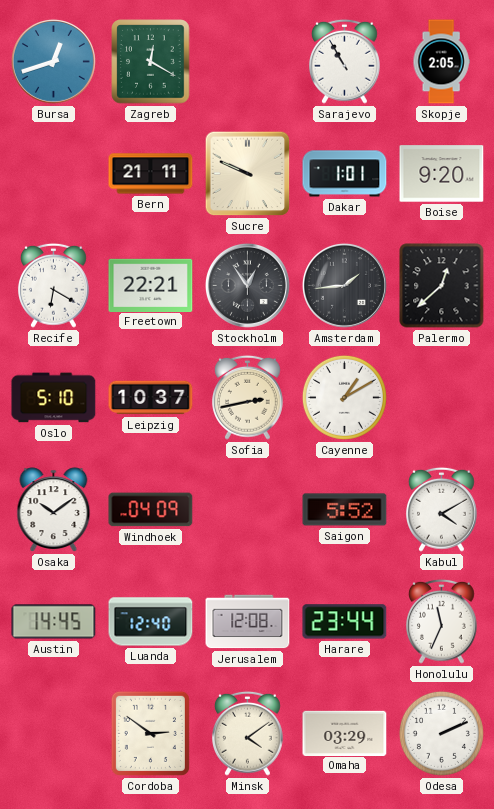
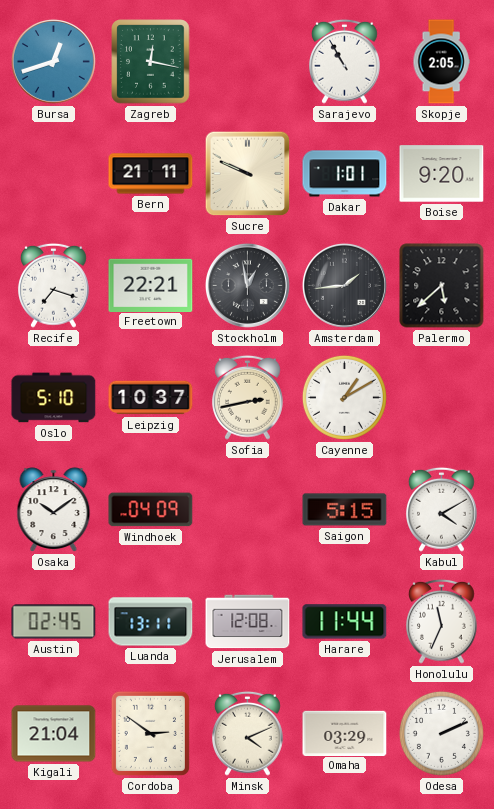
Zagreb: 12:20 -> 12:17 (151, 62)
Recife: 6:20 -> 7:18 (54, 285)
Stockholm: 12:54 -> 12:58 (247, 285)
Palermo: 12:38 -> 5:38 (442, 286)
Saigon: 5:52 -> 5:15 (345, 510)
Austin: 14:45 -> 02:45 (54, 622)
Luanda: 12:40 -> 13:11 (151, 622)
Harare: 23:44 -> 11:44 (345, 622)
Kigali: none -> 21:04 (54, 734)
Minsk: 4:09 -> 4:11 (248, 733)
